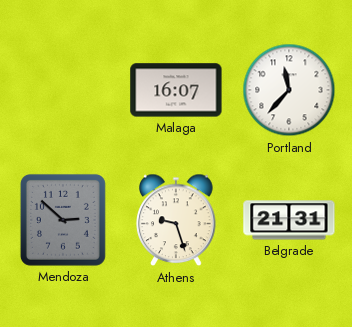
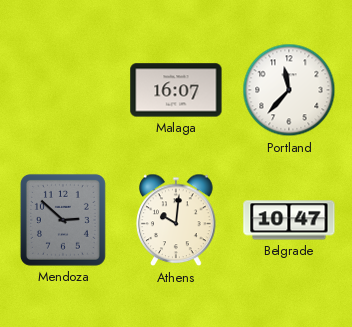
Athens: 9:27 -> 10:01 (176, 220)
Belgrade: 21:31 -> 10:47 (289, 220)
